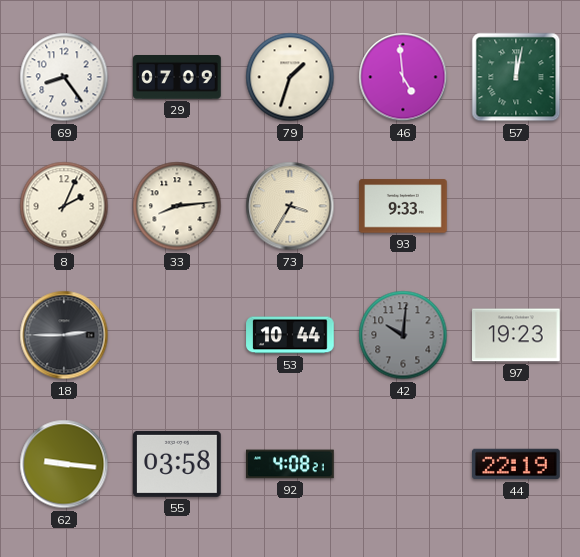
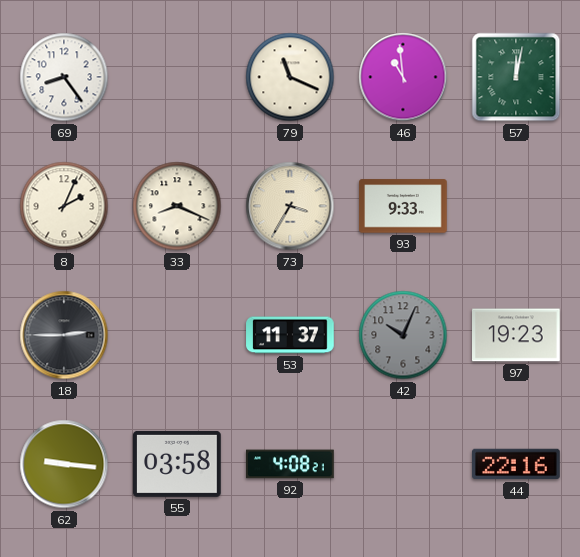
29: 07:09 -> none (177, 78)
79: 1:33 -> 11:19 (290, 77)
46: 4:59 -> 10:59 (403, 77)
33: 8:14 -> 8:19 (177, 206)
53: 10:44 -> 11:37 (290, 335)
42: 10:01 -> 10:04 (403, 335)
44: 22:19 -> 22:16 (517, 464)
